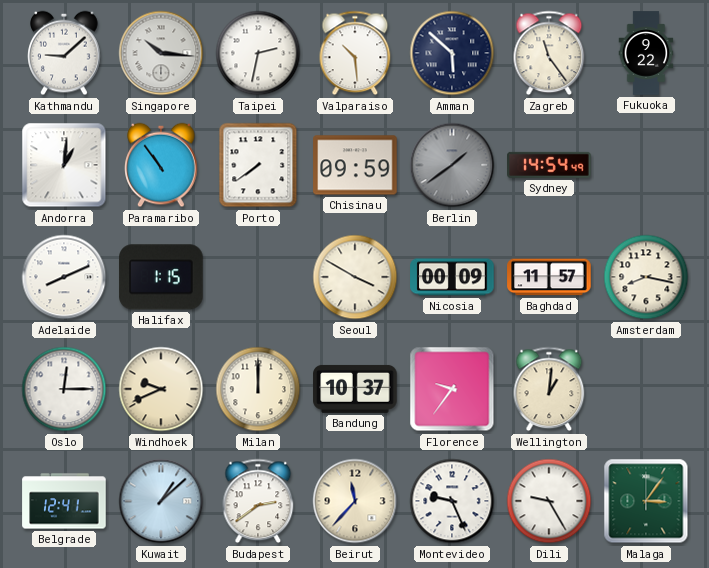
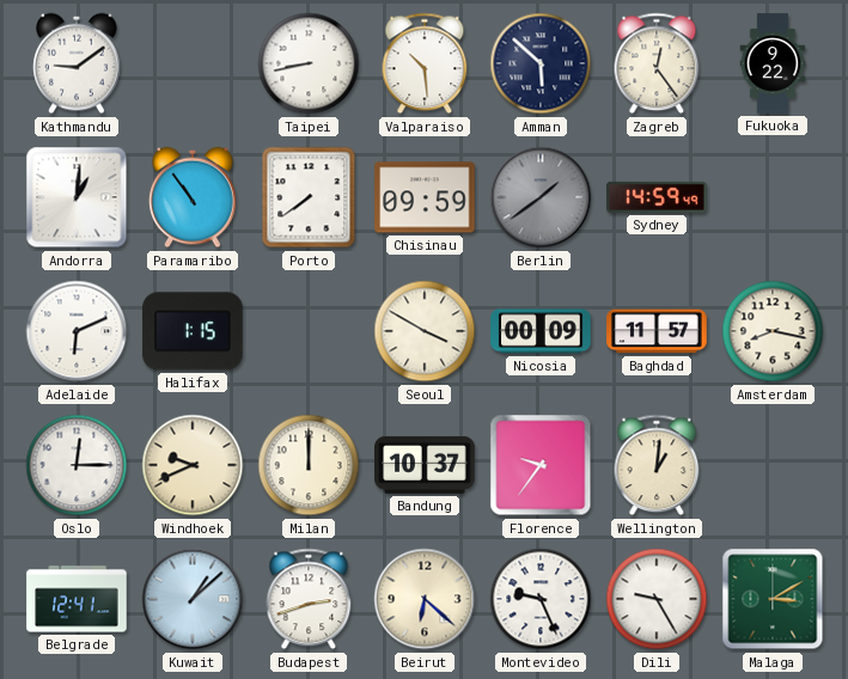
Kathmandu: 9:08 -> 9:09 (77, 63)
Singapore: 10:16 -> none (161, 53)
Taipei: 2:32 -> 8:43 (309, 63)
Zagreb: 11:24 -> 12:24 (657, 63)
Sydney: 14:54 -> 14:59 (657, 197)
Adelaide: 8:11 -> 6:11 (77, 331)
Budapest: 2:39 -> 2:42 (309, 599)
Beirut: 11:37 -> 6:22 (425, 599)
Malaga: 3:06 -> 3:10 (773, 599)
